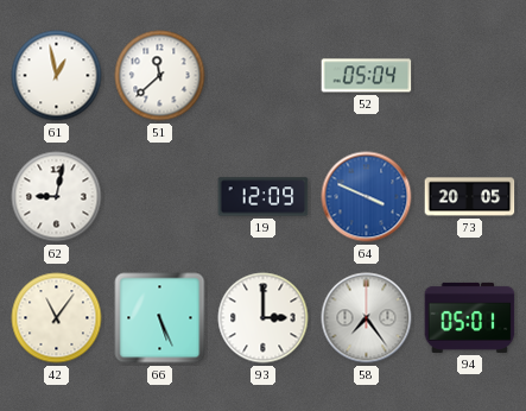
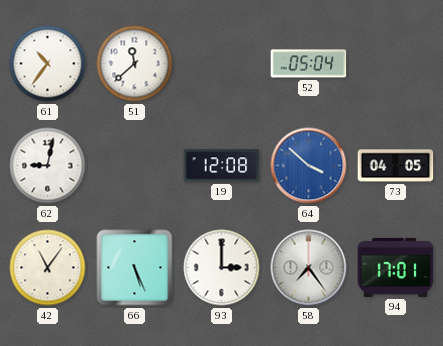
61: 12:58 -> 10:36 (48, 64)
19: 12:09 -> 12:08 (222, 166)
64: 3:49 -> 3:52 (309, 166)
73: 20:05 -> 04:05 (396, 166)
94: 05:01 -> 17:01 (396, 267)
